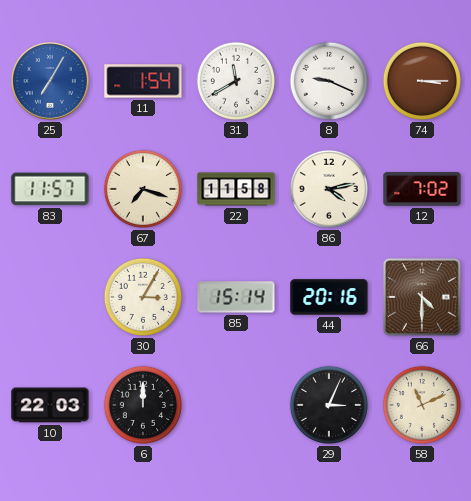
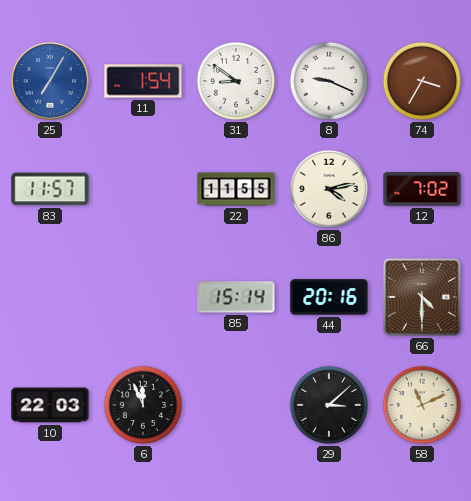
31: 11:40 -> 8:51 (236, 81)
74: 3:15 -> 3:35 (422, 81)
67: 7:18 -> none (143, 189)
22: 11:58 -> 11:55 (236, 189)
30: 3:05 -> none (143, 297)
6: 12:00 -> 11:56 (143, 405)
29: 3:04 -> 3:08 (329, 405)
